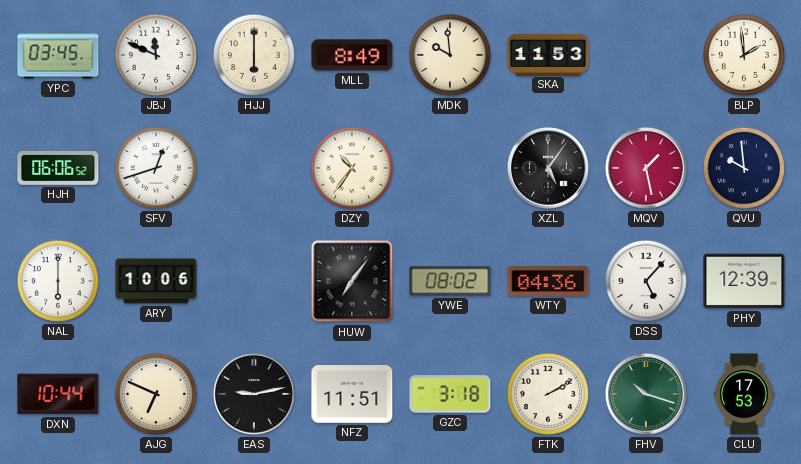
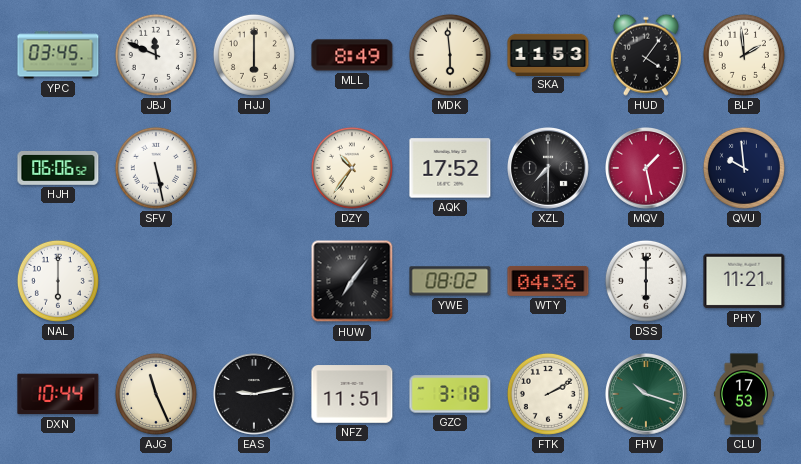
MDK: 9:59 -> 5:59 (450, 55)
HUD: none -> 4:06 (646, 55)
SFV: 12:42 -> 5:28 (156, 168)
AQK: none -> 17:52 (450, 168)
XZL: 5:06 -> 7:30 (549, 169)
ARY: 10:06 -> none (156, 281)
DSS: 5:07 -> 6:00 (646, 281)
PHY: 12:39 -> 11:21 (744, 281)
AJG: 6:49 -> 11:26 (156, 394)
